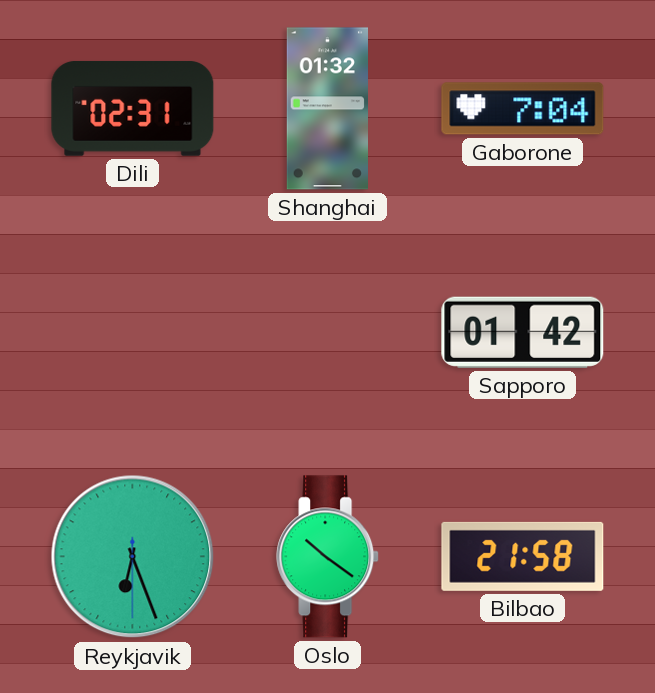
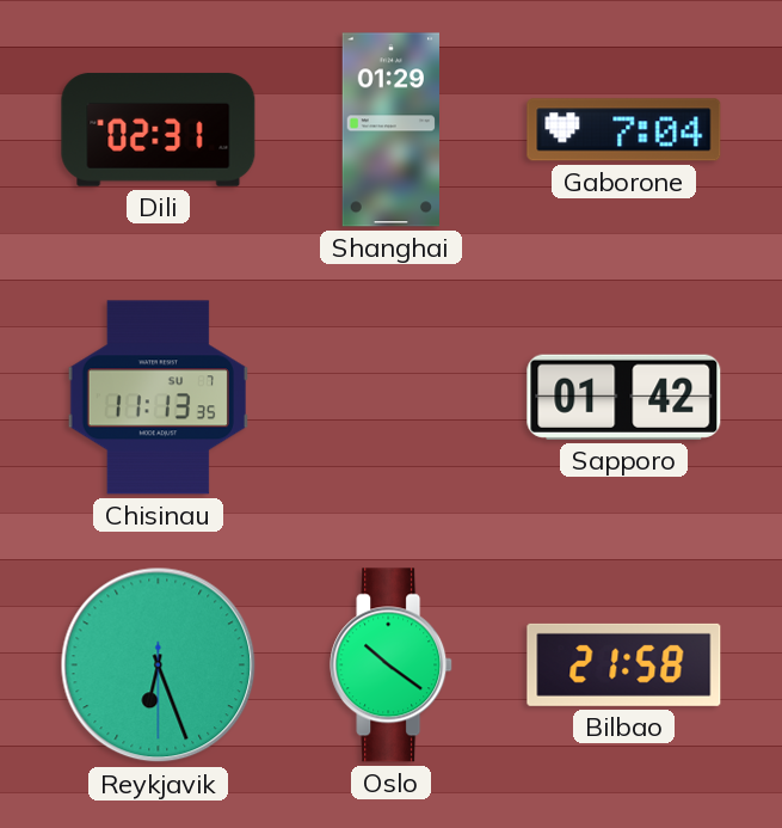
Shanghai: 01:32 -> 01:29 (390, 130)
Chisinau: none -> 11:13 (158, 398)
